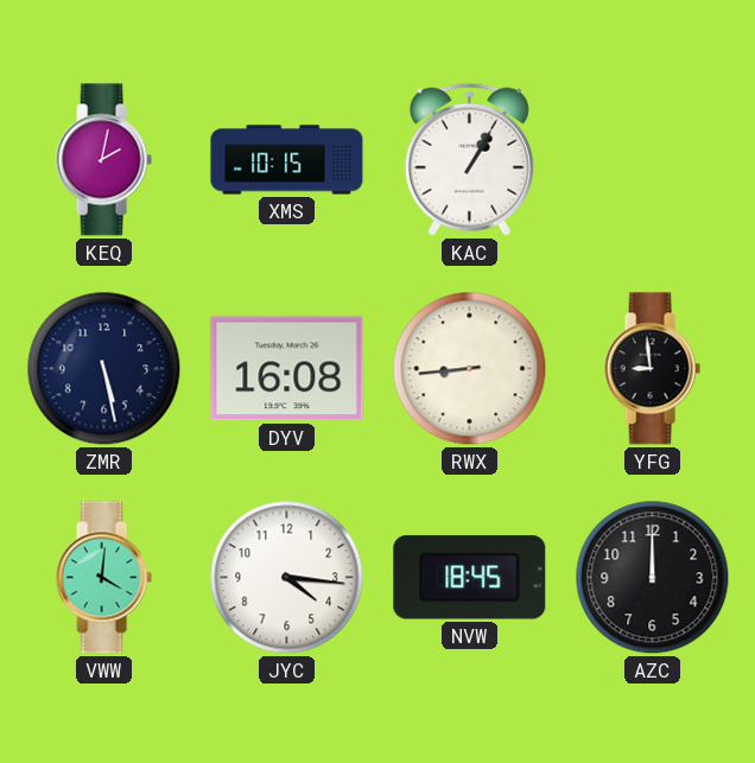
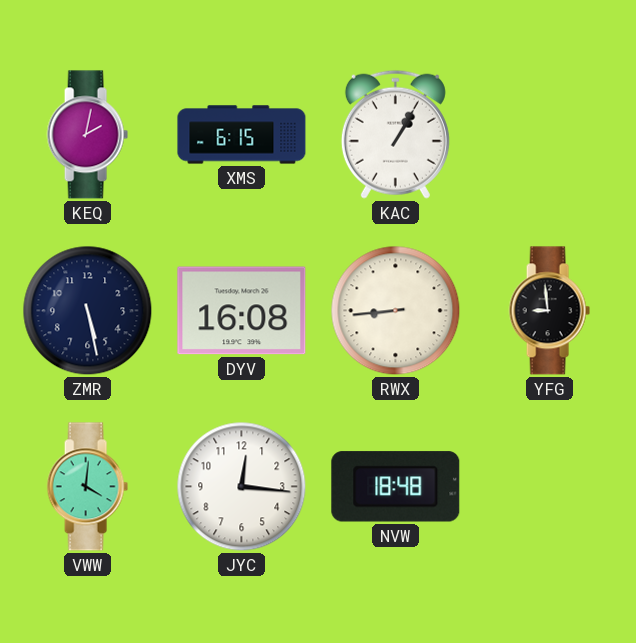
XMS: 10:15 -> 6:15 (242, 135)
JYC: 4:16 -> 12:16 (242, 487)
NVW: 18:45 -> 18:48 (396, 487)
AZC: 12:00 -> none (653, 578)
